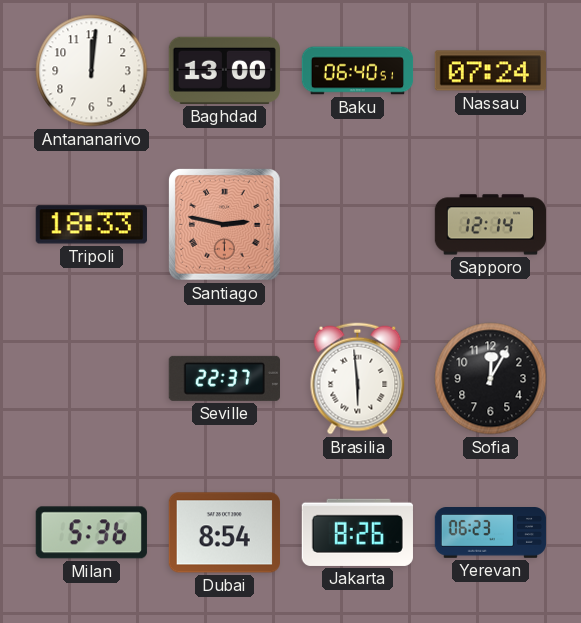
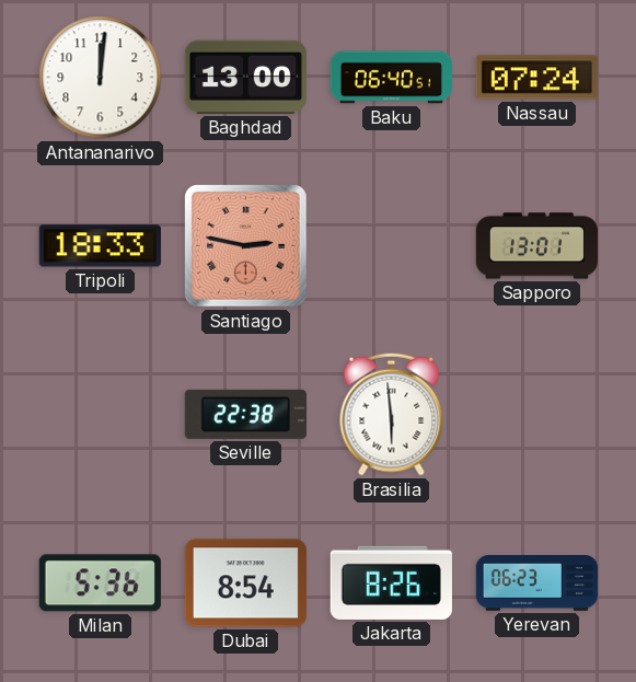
Sapporo: 12:14 -> 13:01 (536, 246)
Seville: 22:37 -> 22:38 (245, 414)
Sofia: 12:05 -> none (491, 379)
